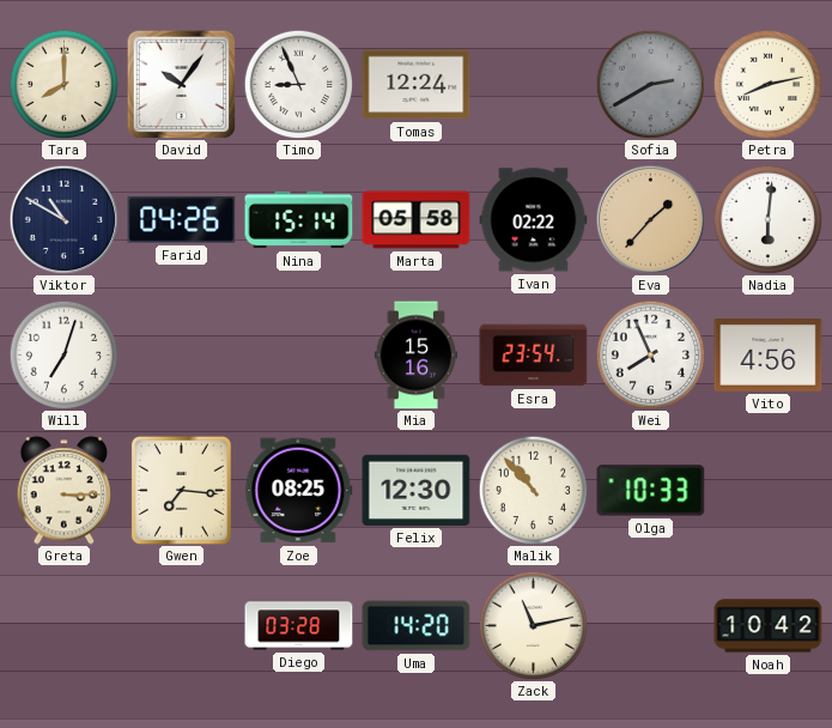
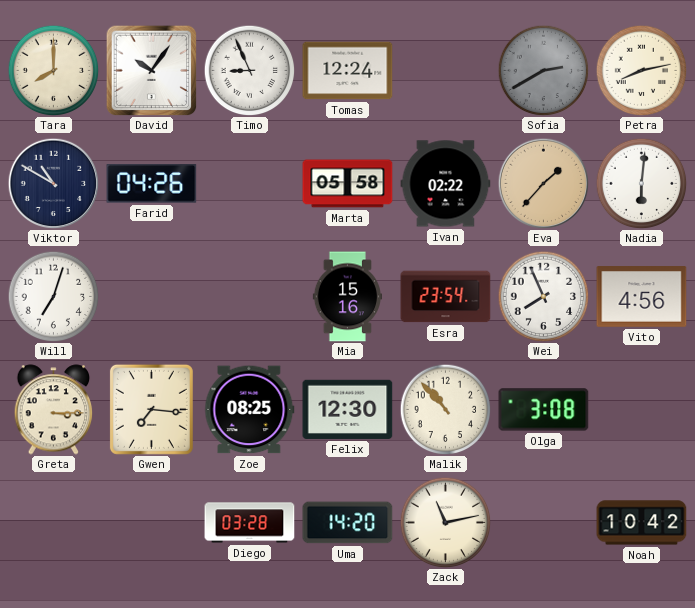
Nina: 15:14 -> none (299, 220)
Olga: 10:33 -> 3:08 (544, 410)
